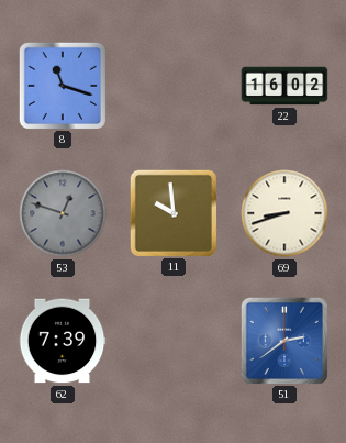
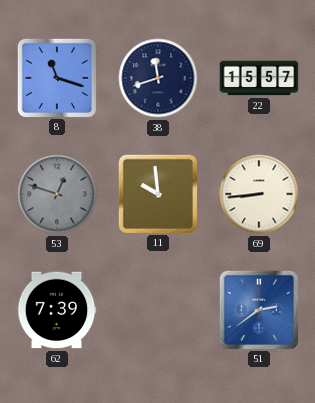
38: none -> 11:42 (158, 78)
22: 16:02 -> 15:57 (259, 78)
69: 8:42 -> 8:44 (259, 194)
